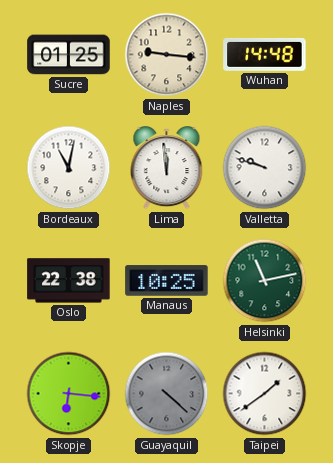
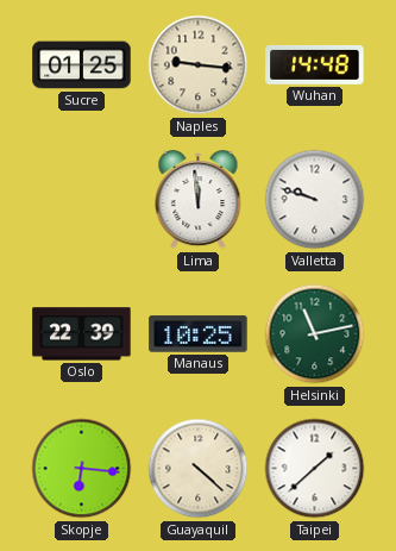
Bordeaux: 11:02 -> none (69, 168)
Oslo: 22:38 -> 22:39 (82, 334)
Guayaquil dial: grey -> cream (199, 469)
Taipei: 1:39 -> 1:38 (315, 469)
